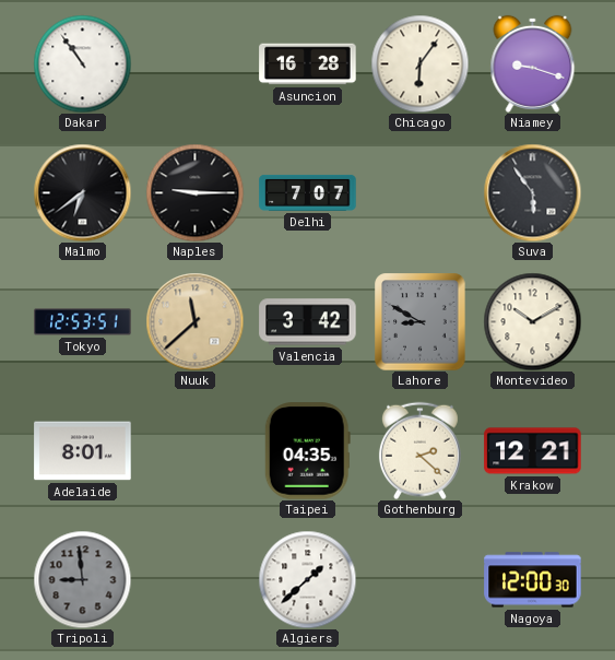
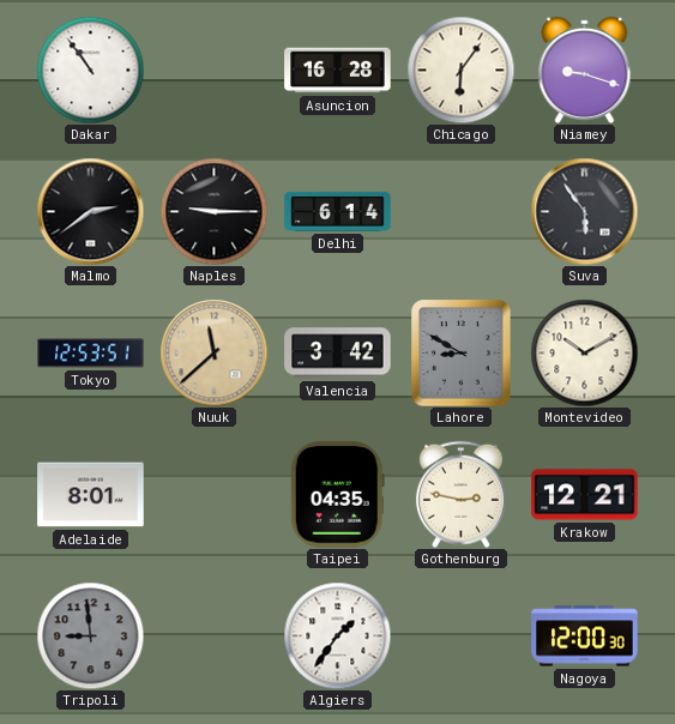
Malmo: 6:39 -> 2:39 (90, 211)
Delhi: 7:07 -> 6:14 (338, 211)
Gothenburg: 2:22 -> 2:47 (460, 494)
Algiers: 1:38 -> 1:36 (337, 635)
